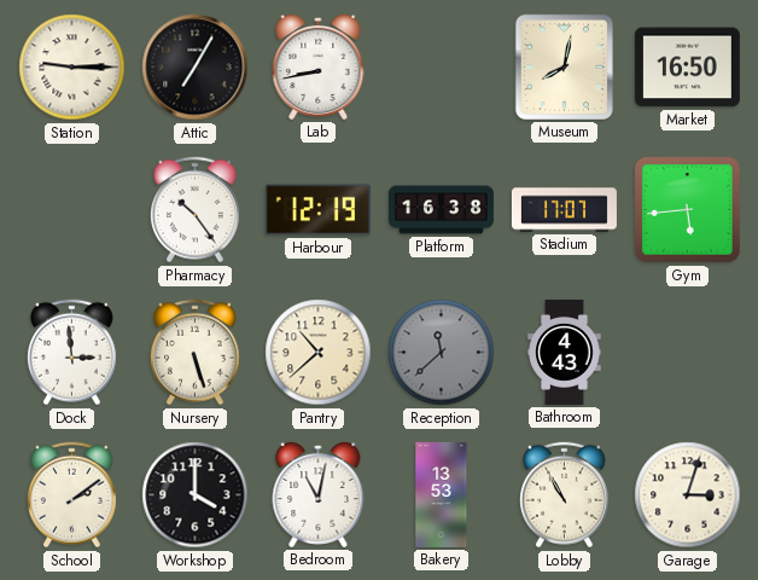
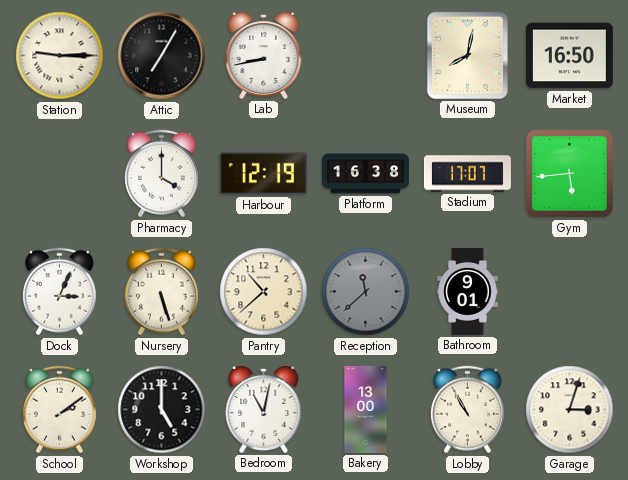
Pharmacy: 10:24 -> 4:00 (161, 174)
Dock: 2:59 -> 3:04 (59, 292)
Bathroom: 4:43 -> 9:01 (468, 291)
Workshop: 4:00 -> 5:00 (162, 410)
Bakery: 13:53 -> 13:00 (366, 409)
